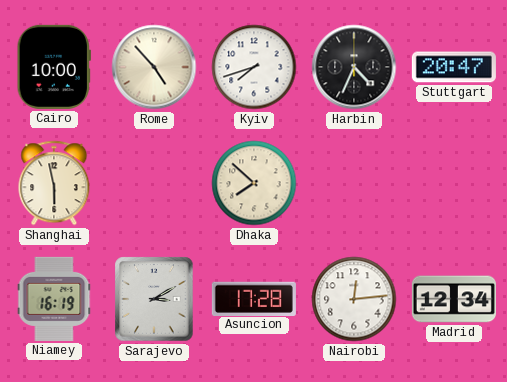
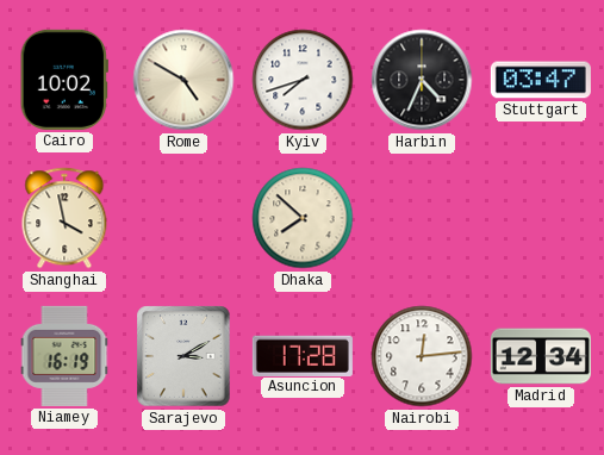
Cairo: 10:00 -> 10:02 (64, 80)
Rome: 4:53 -> 4:50 (183, 80)
Stuttgart: 20:47 -> 03:47 (541, 80)
Shanghai: 5:58 -> 3:58 (64, 218)
